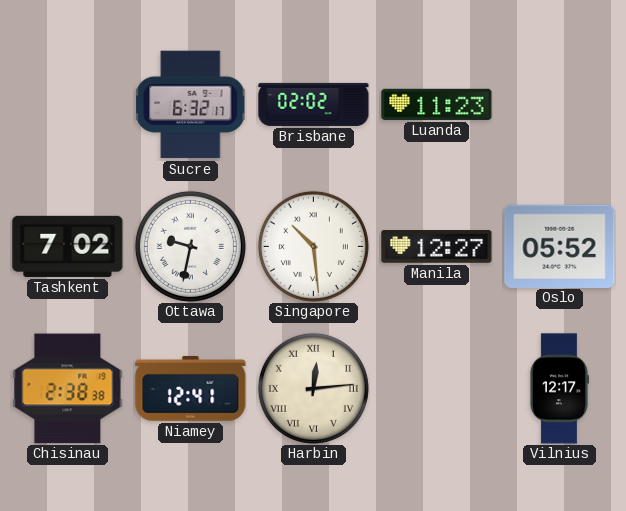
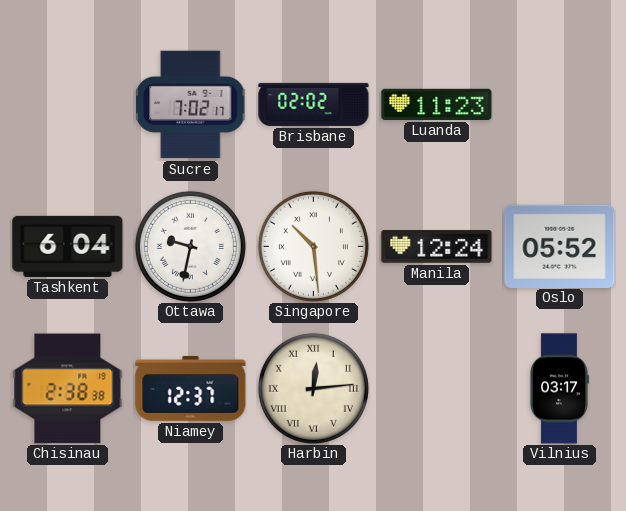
Sucre: 6:32 -> 7:02 (191, 105)
Tashkent: 7:02 -> 6:04 (68, 246)
Manila: 12:27 -> 12:24 (437, 247)
Niamey: 12:41 -> 12:37 (191, 388)
Vilnius: 12:17 -> 03:17 (559, 389)
